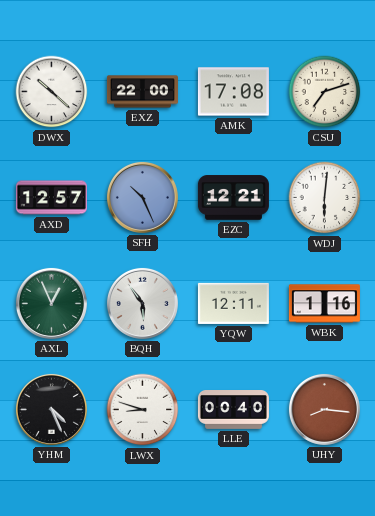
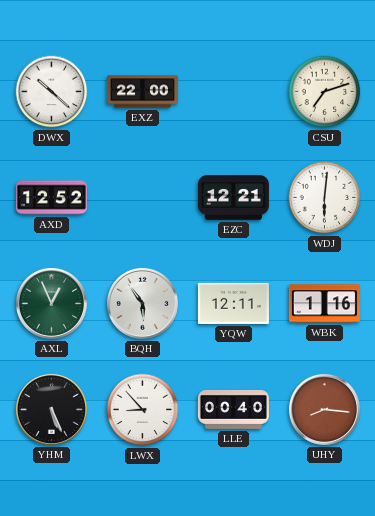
AMK: 17:08 -> none (233, 92)
AXD: 12:57 -> 12:52 (51, 198)
SFH: 10:26 -> none (142, 197)
YHM: 4:26 -> 5:26 (51, 409)
LWX: 8:48 -> 8:53 (143, 410)
